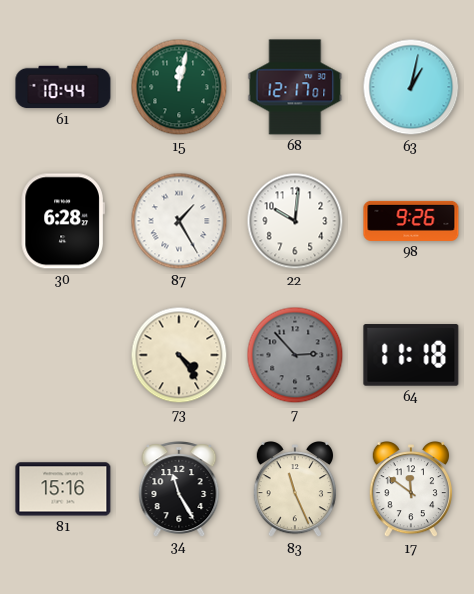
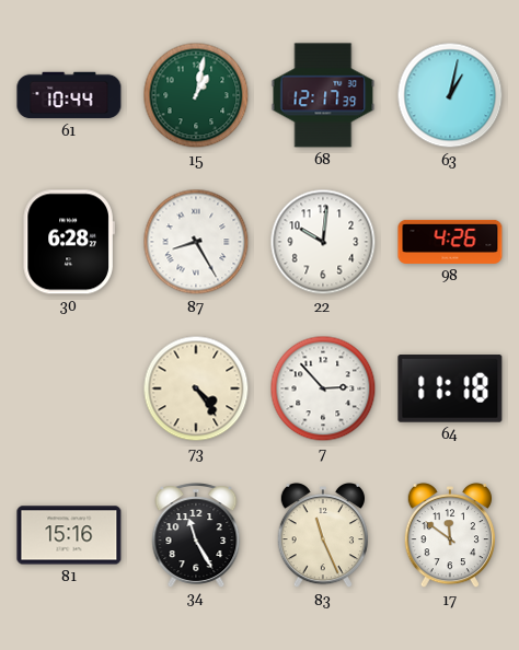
15: 12:02 -> 1:02 (196, 95)
68: 12:17:01 -> 12:17:39 (323, 95)
87: 1:25 -> 8:25 (196, 242)
98: 9:26 -> 4:26 (450, 242)
7 dial: grey -> white (323, 388)
